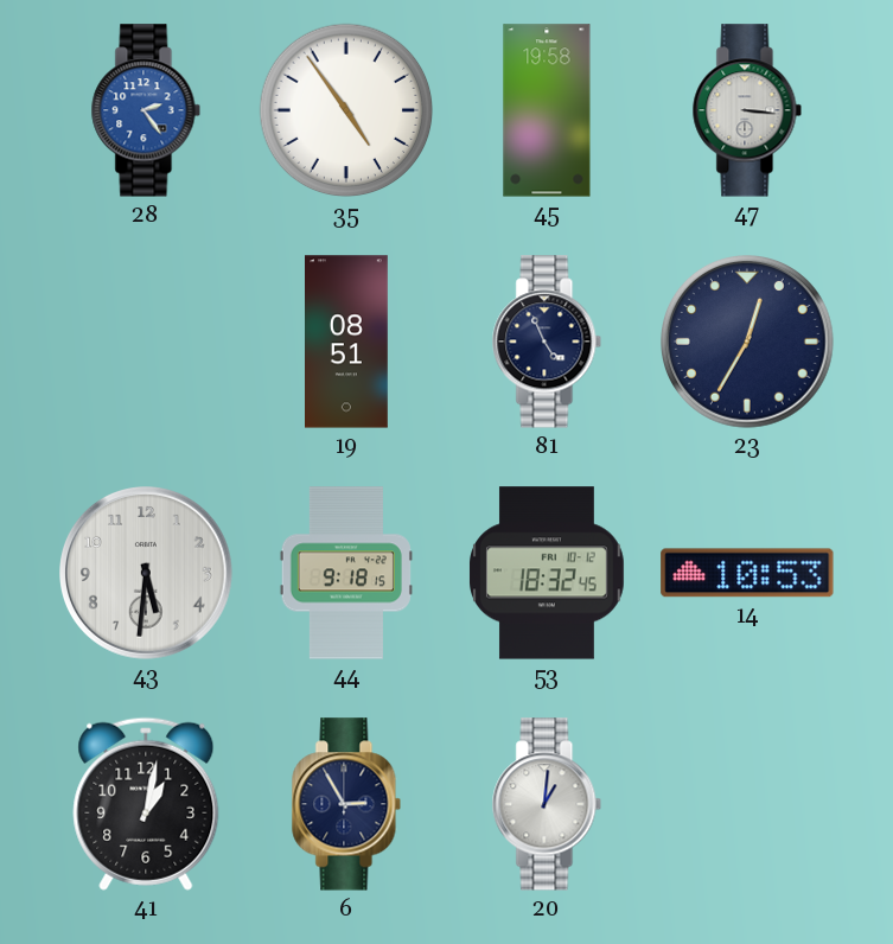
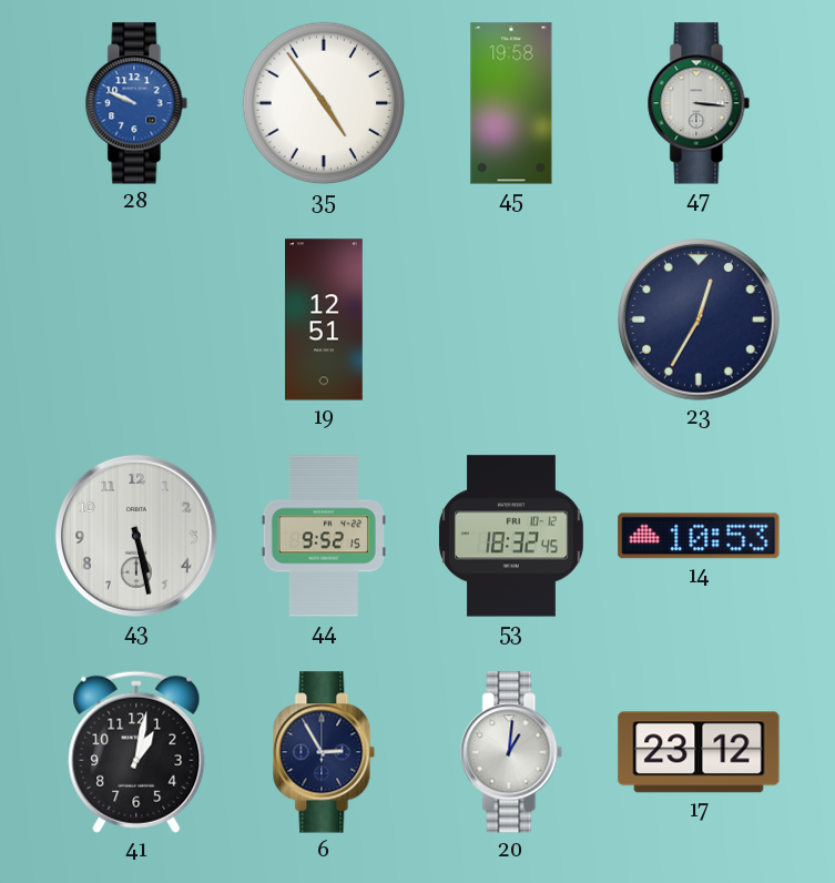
28: 2:24 -> 9:49 (136, 103)
19: 08:51 -> 12:51 (325, 319)
81: 4:56 -> none (547, 342)
43: 5:31 -> 5:28 (138, 537)
44: 9:18 -> 9:52 (324, 536)
17: none -> 23:12 (699, 752)
